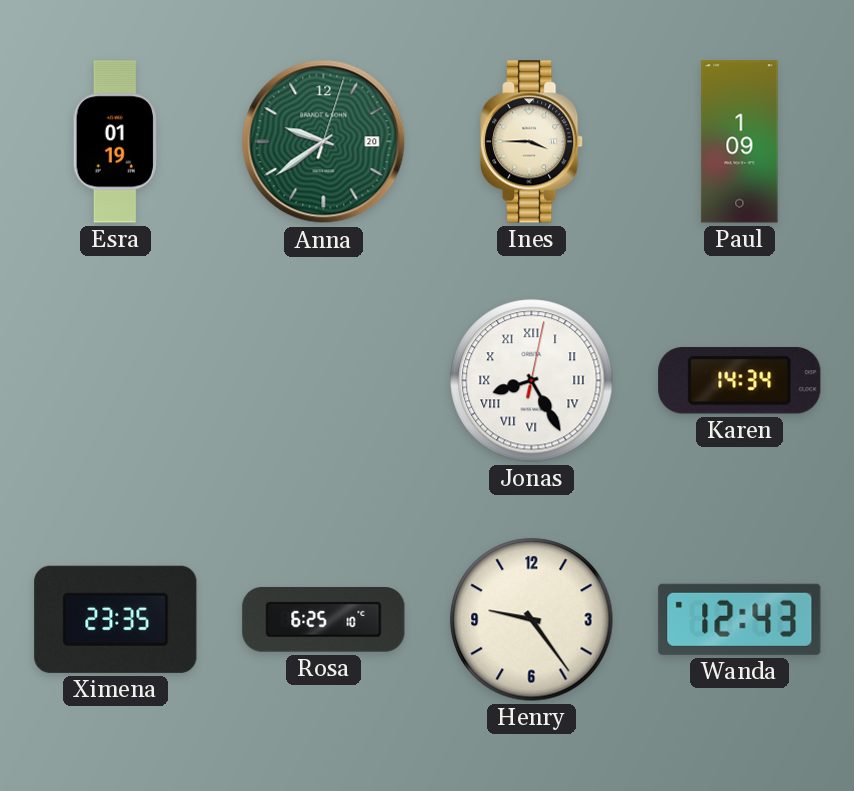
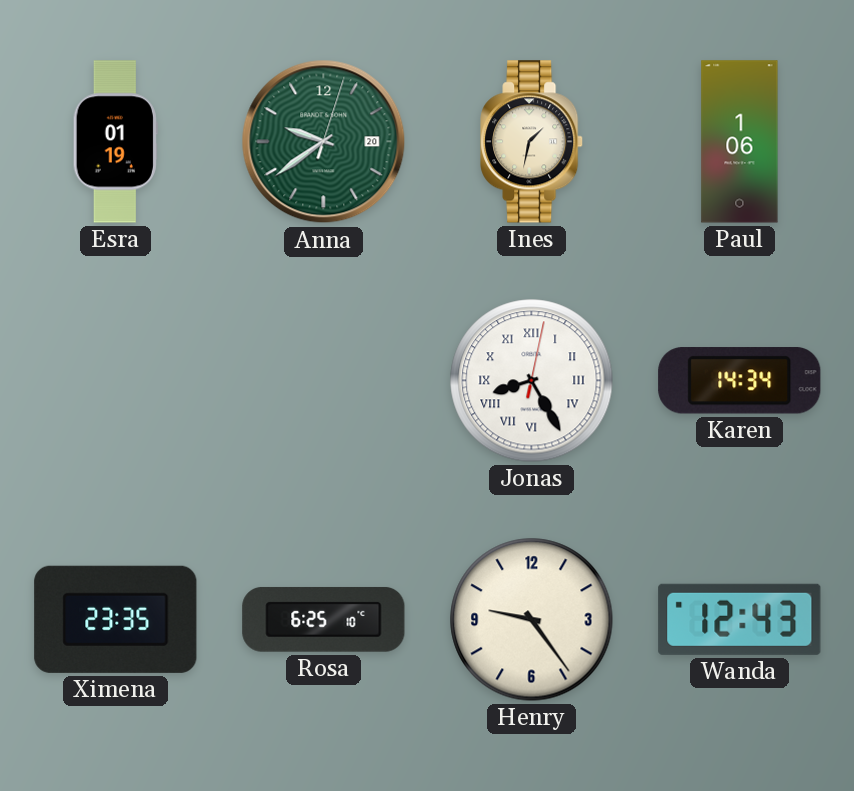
Ines: 3:45 -> 1:32 (532, 142)
Paul: 1:09 -> 1:06 (740, 142)
